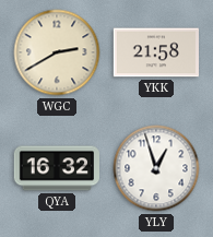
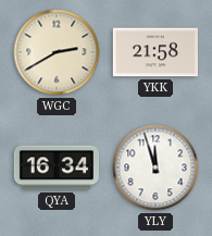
QYA: 16:32 -> 16:34 (55, 167)
YLY: 12:57 -> 11:57 (155, 167)
